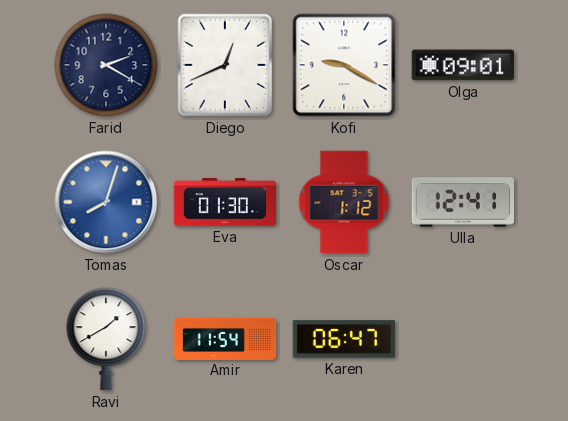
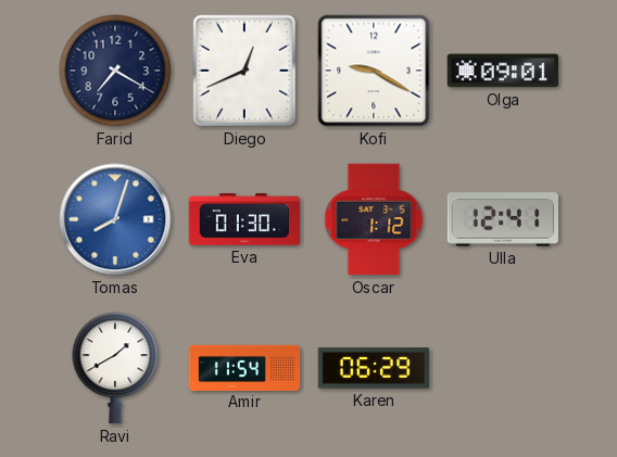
Farid: 2:20 -> 7:20 (115, 71)
Karen: 06:47 -> 06:29 (374, 368)
